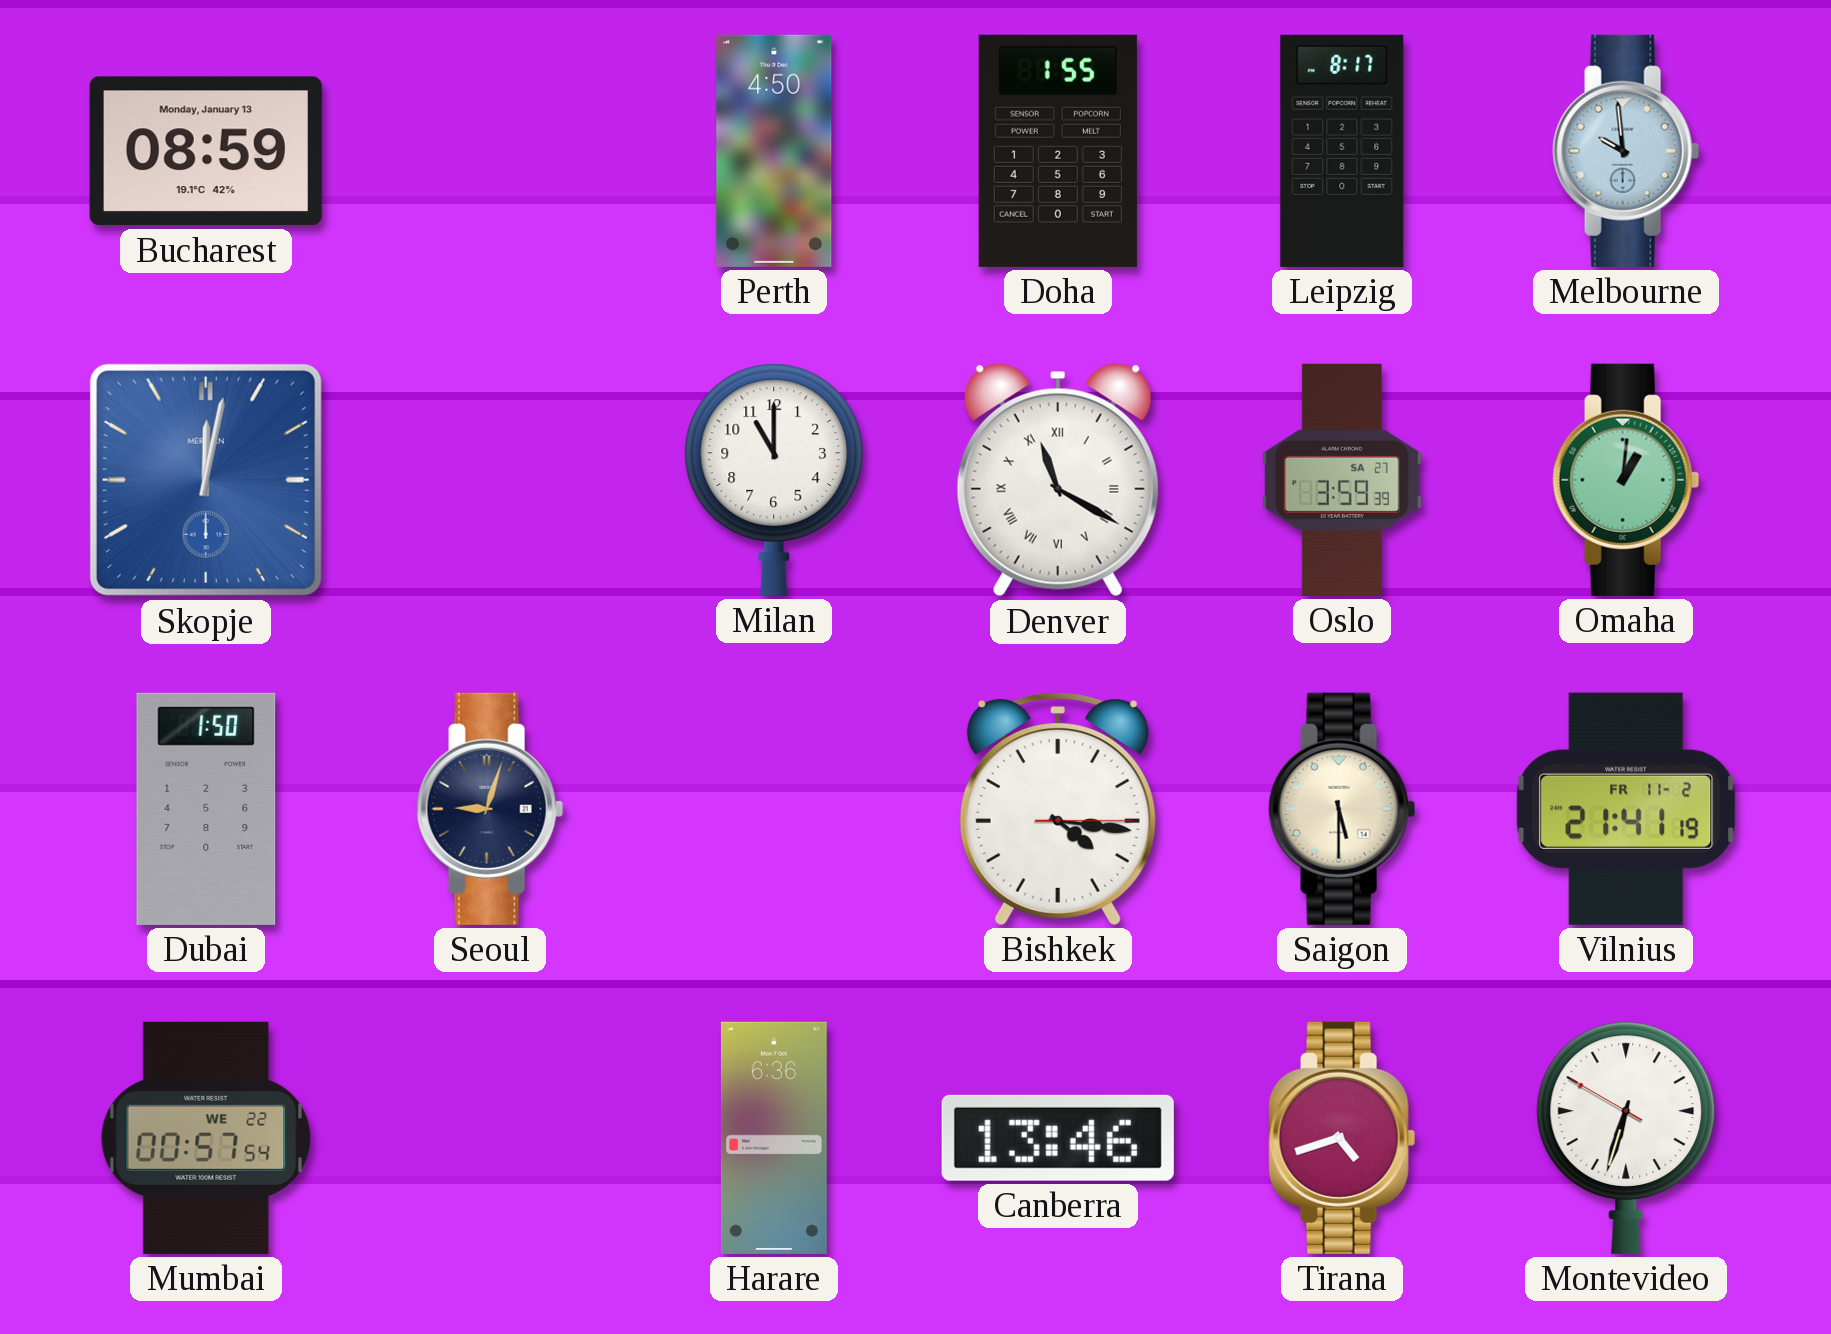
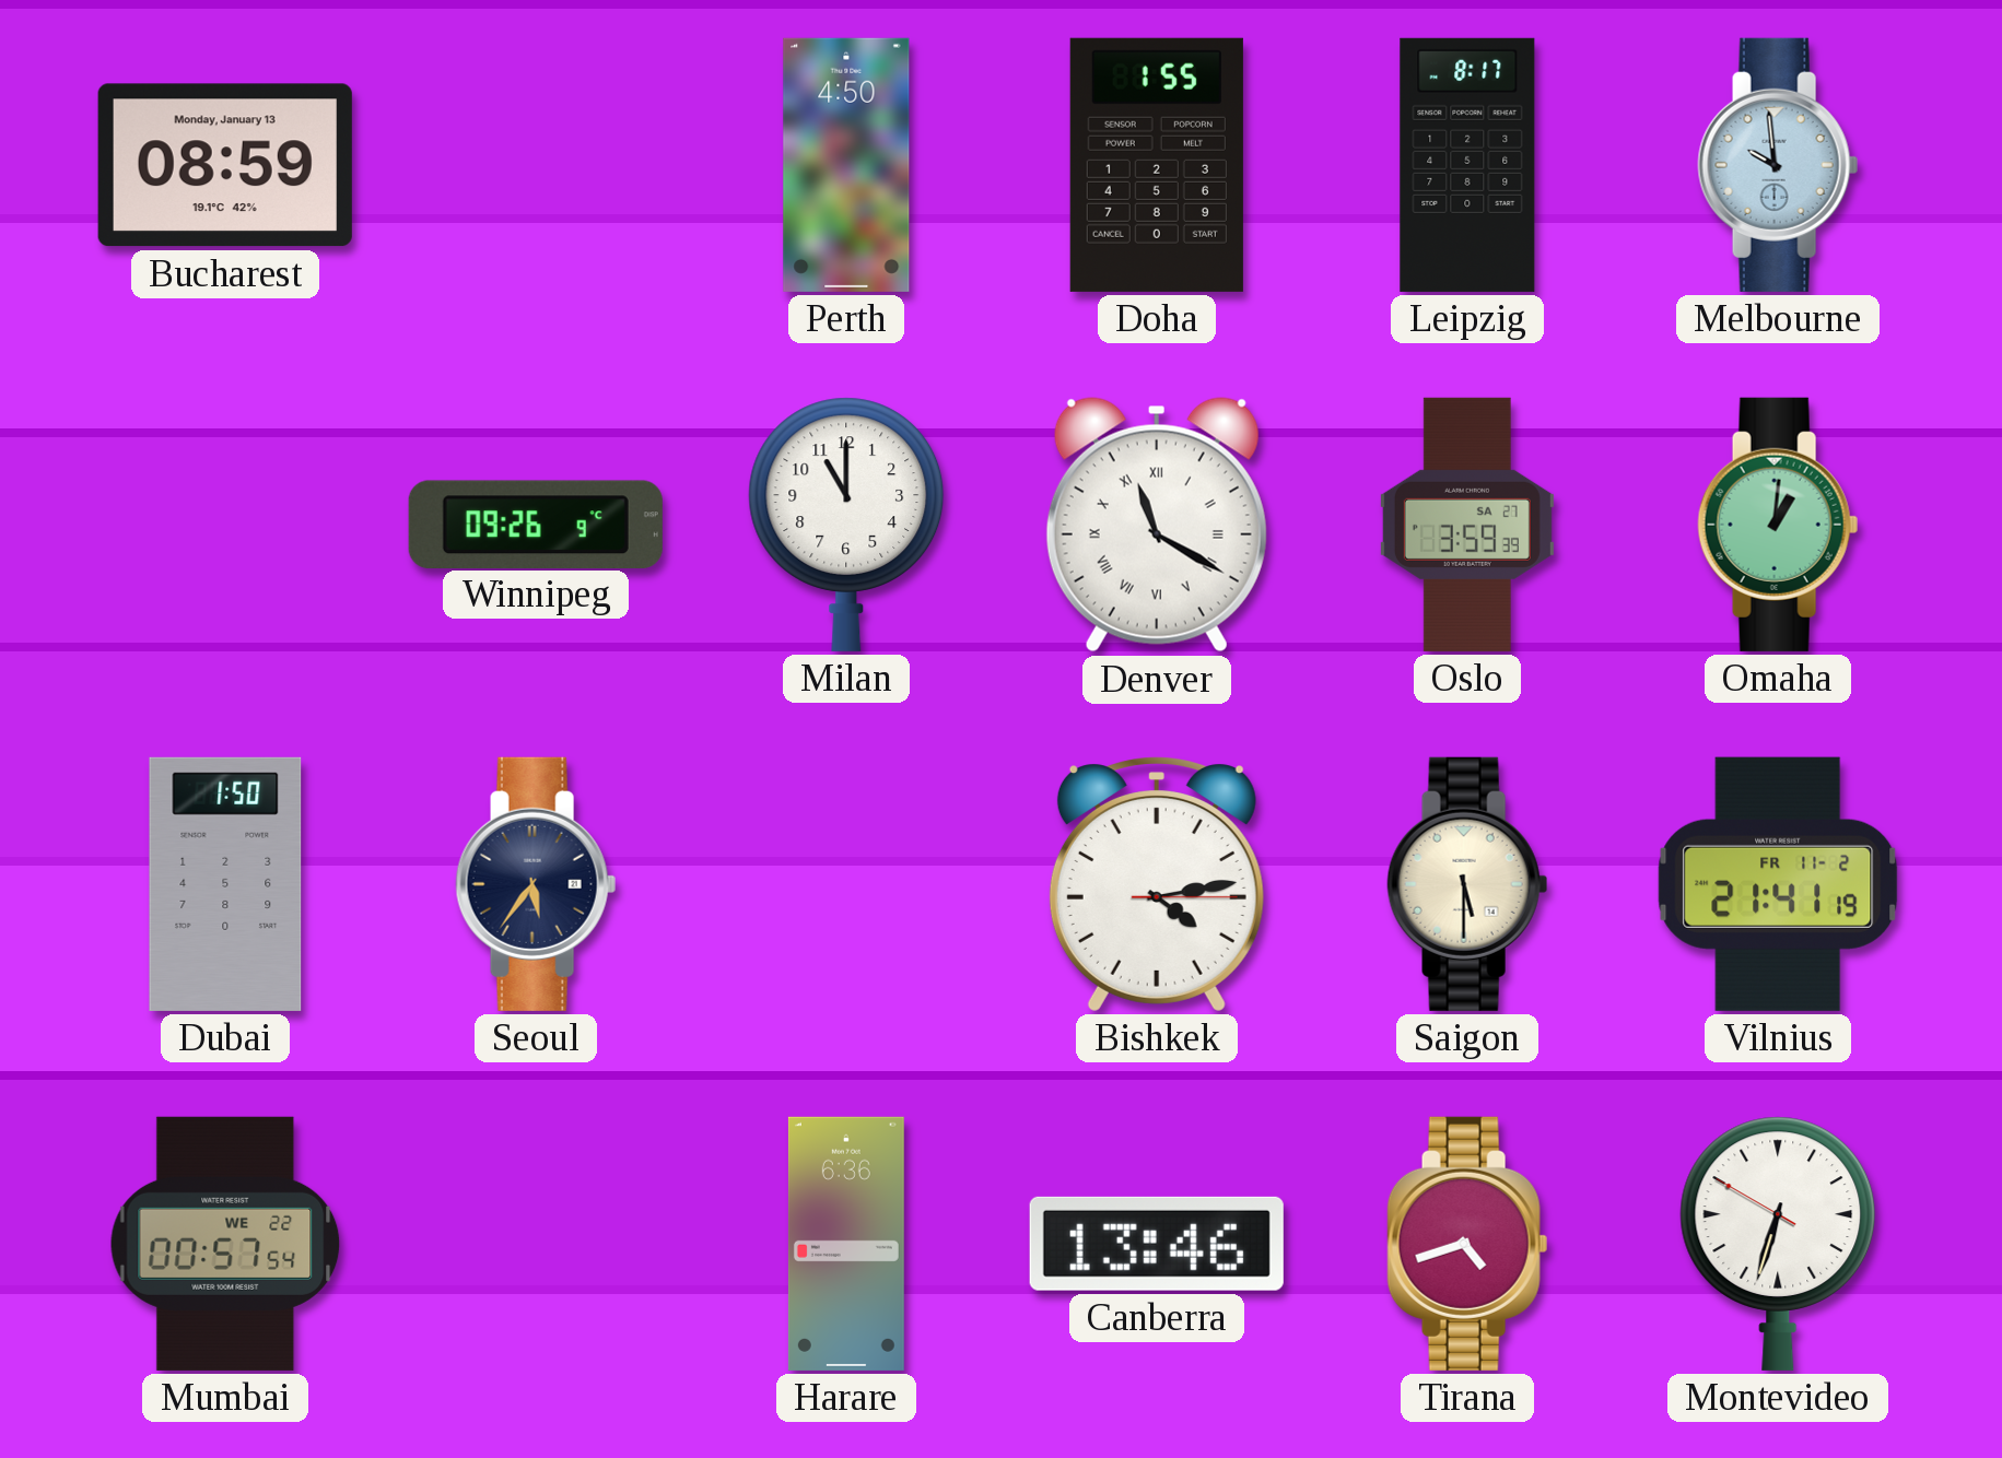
Skopje: 12:02 -> none (206, 480)
Winnipeg: none -> 09:26 (536, 524)
Seoul: 9:03 -> 5:36 (536, 884)
Bishkek: 4:16 -> 4:13 (1157, 884)
